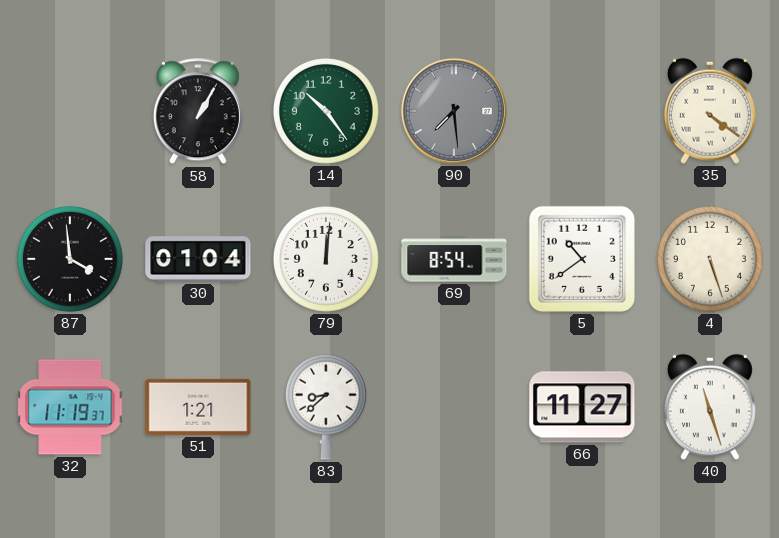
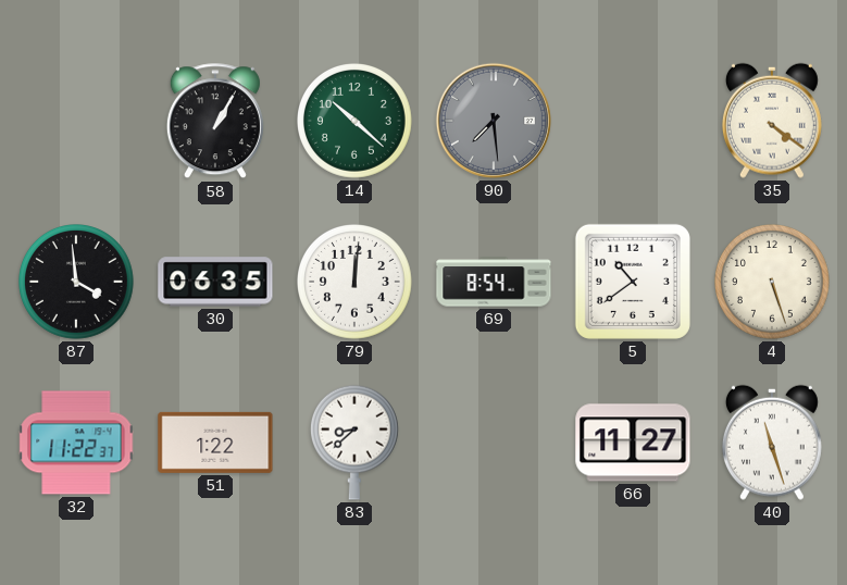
14: 10:24 -> 10:22 (356, 122)
30: 01:04 -> 06:35 (215, 282)
32: 11:19 -> 11:22 (76, 443)
51: 1:21 -> 1:22 (215, 443)
